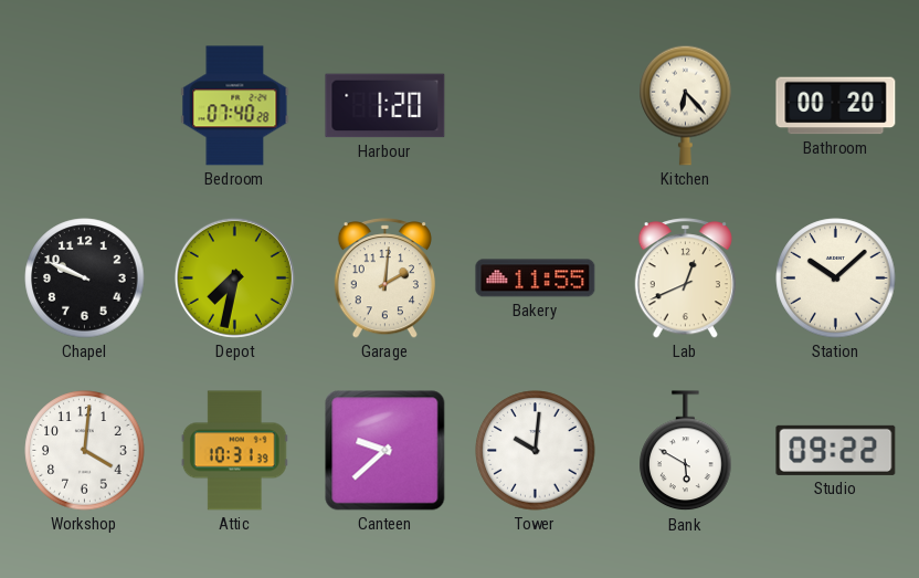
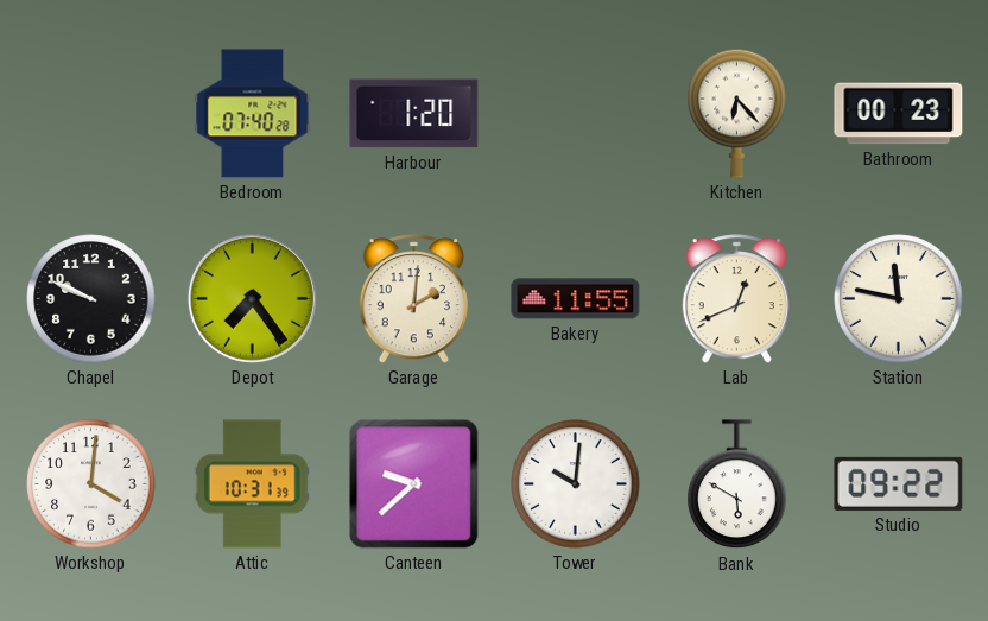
Bathroom: 00:20 -> 00:23 (899, 114)
Depot: 7:32 -> 7:24 (252, 298)
Station: 10:08 -> 11:47 (899, 299)
